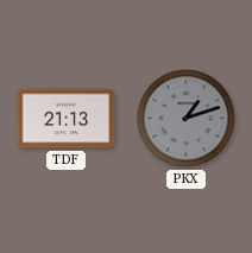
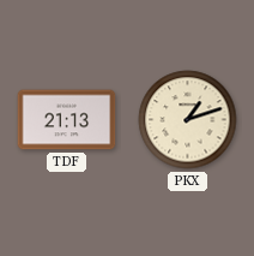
PKX dial: grey -> cream (188, 120)
